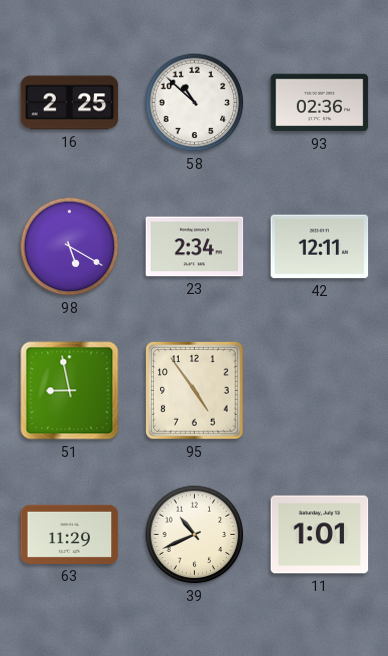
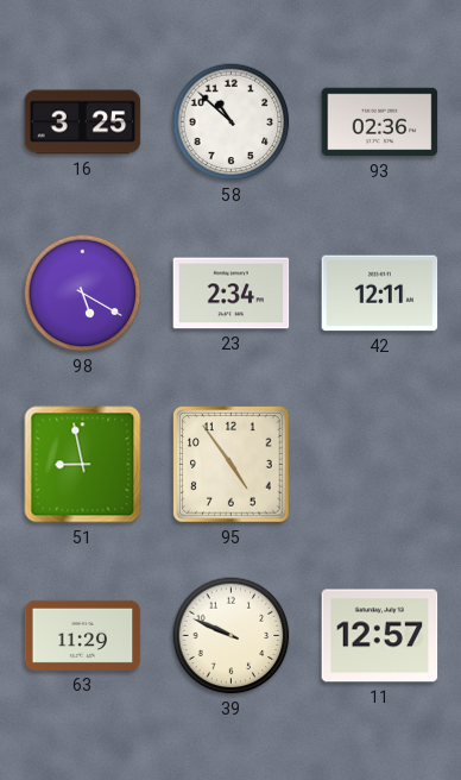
16: 2:25 -> 3:25 (83, 122)
39: 10:41 -> 9:49 (232, 636)
11: 1:01 -> 12:57 (380, 636)
